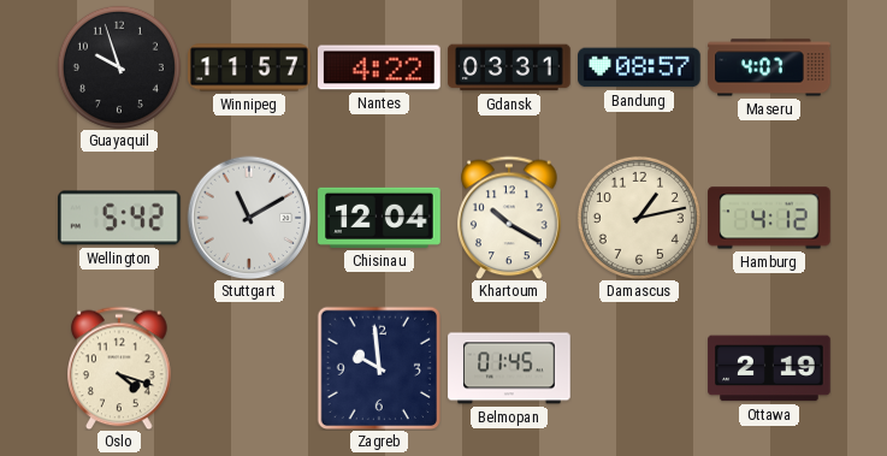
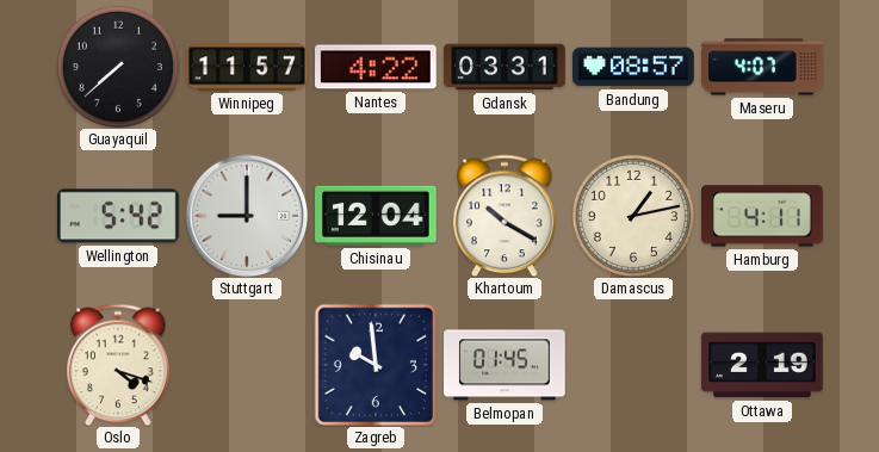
Guayaquil: 9:57 -> 7:38 (118, 67)
Stuttgart: 11:10 -> 9:00 (247, 216)
Hamburg: 4:12 -> 4:11 (763, 216)
